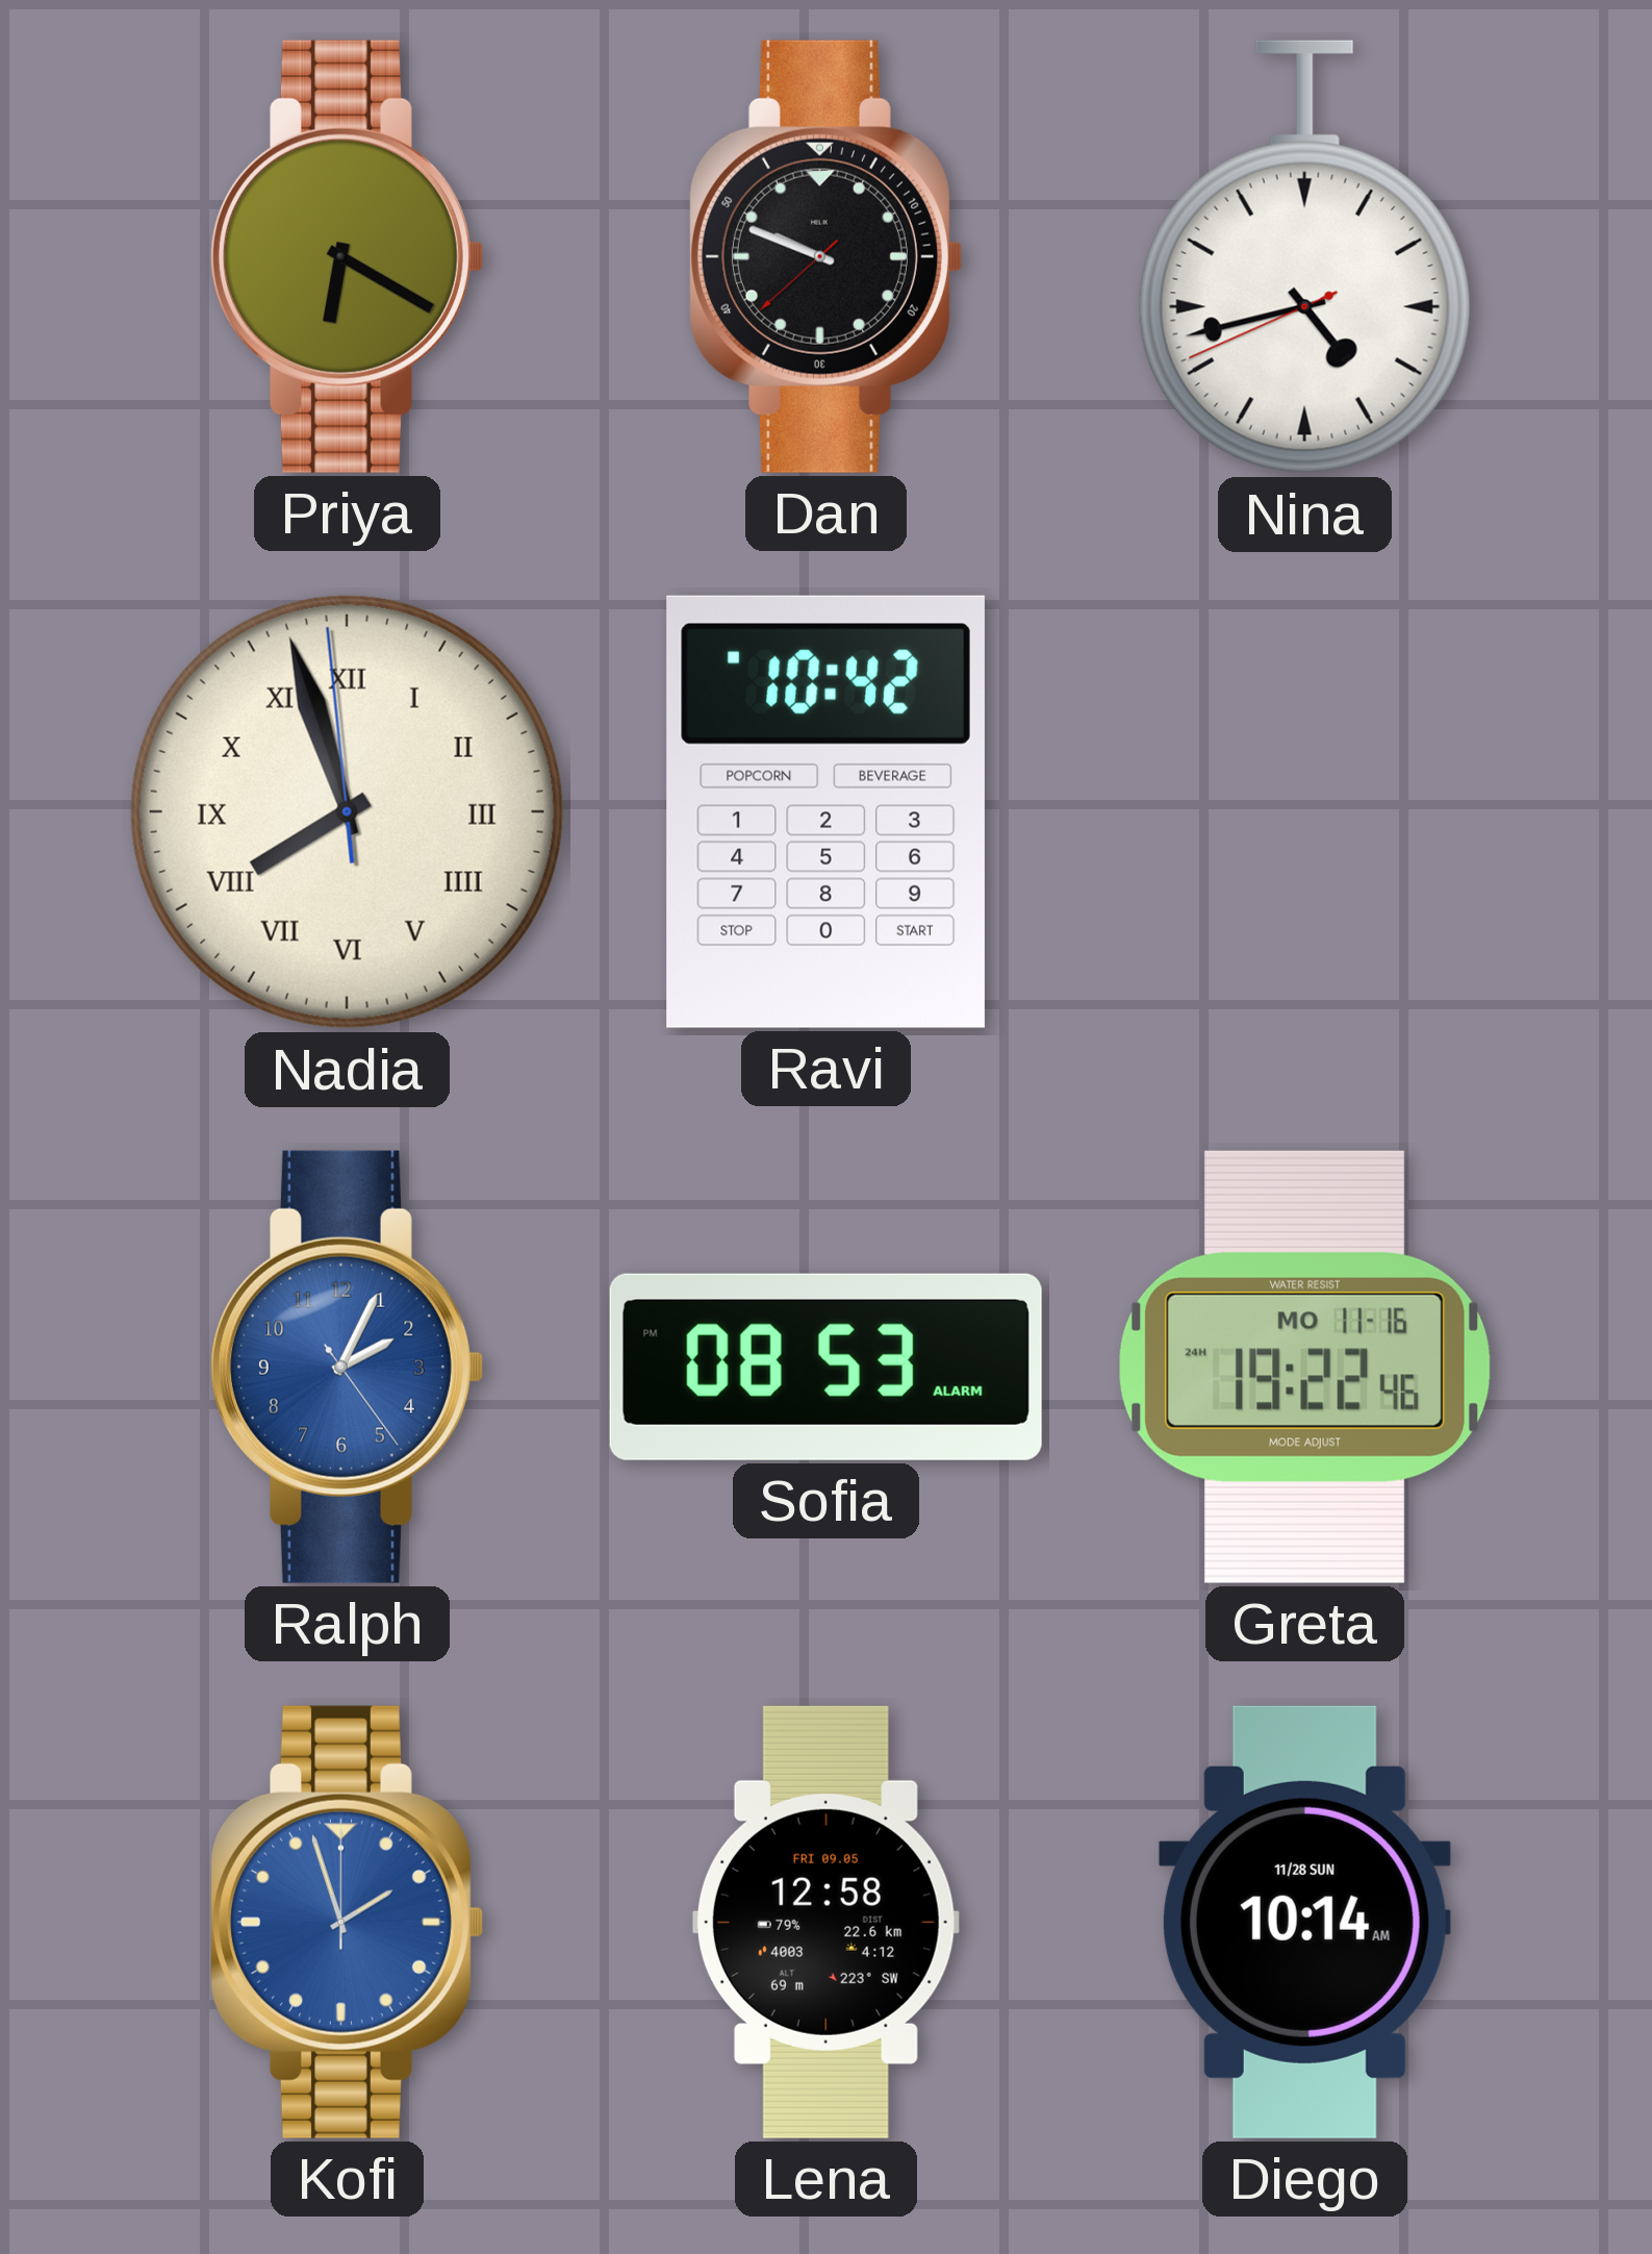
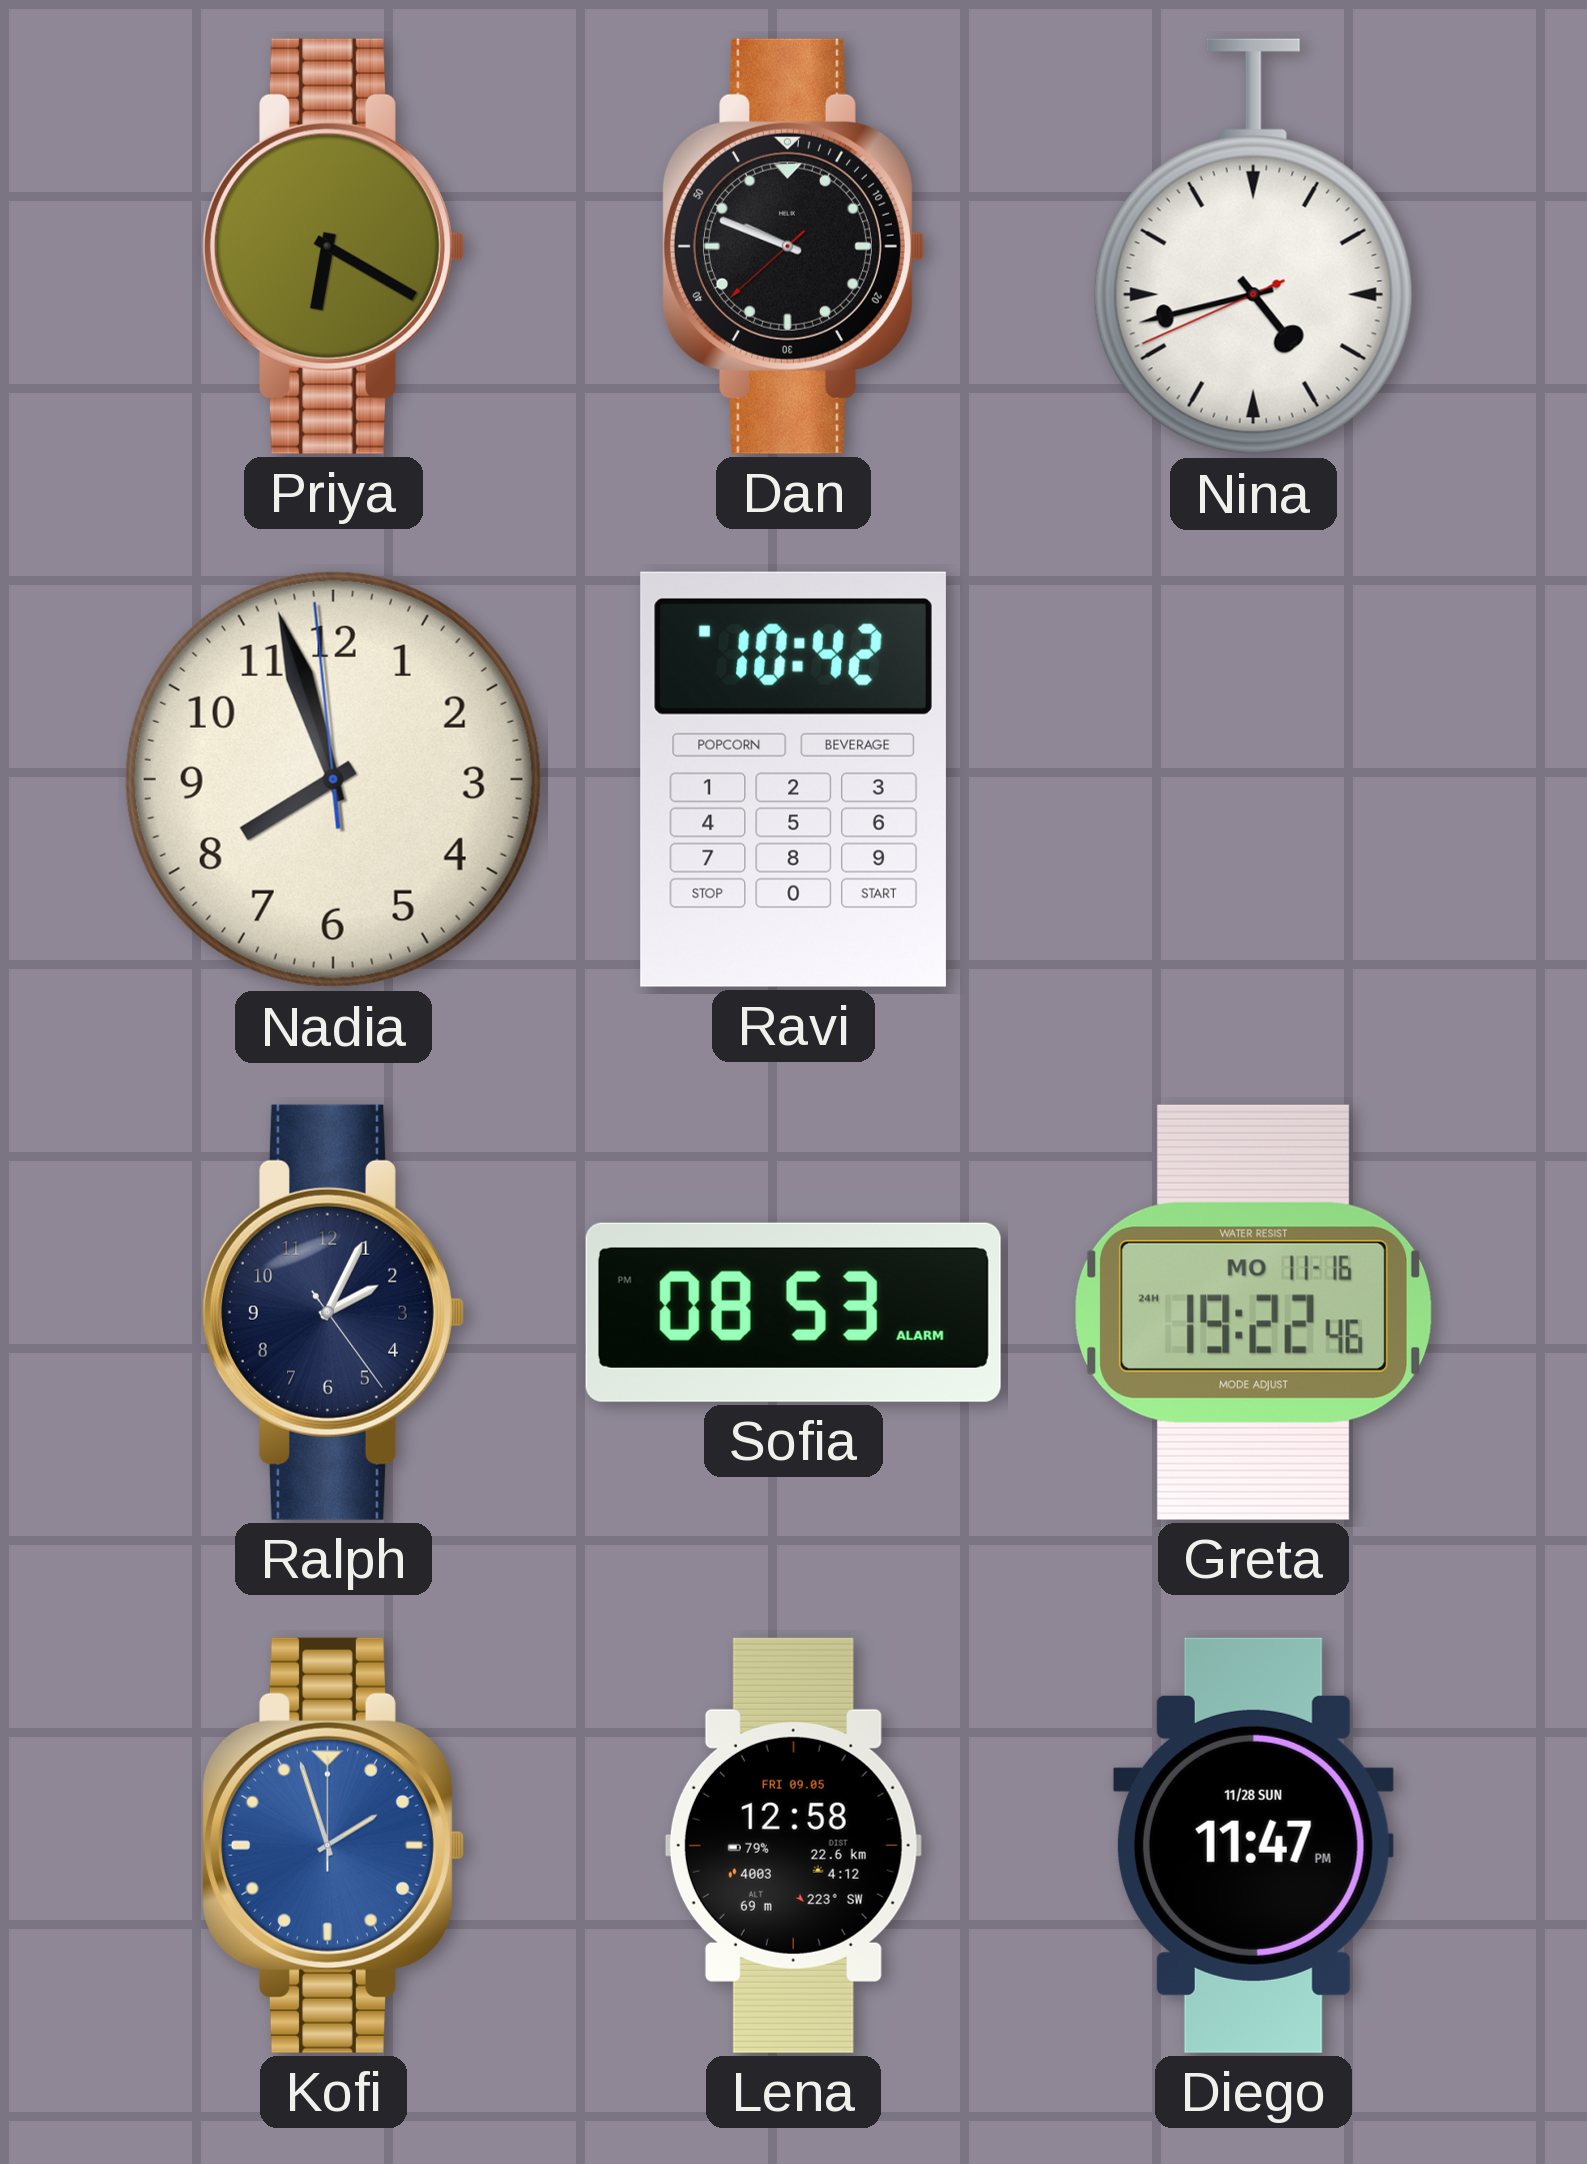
Nadia numerals: Roman -> Arabic (333, 779)
Ralph dial: blue -> navy (333, 1312)
Diego: 10:14 -> 11:47 (1253, 1845)
